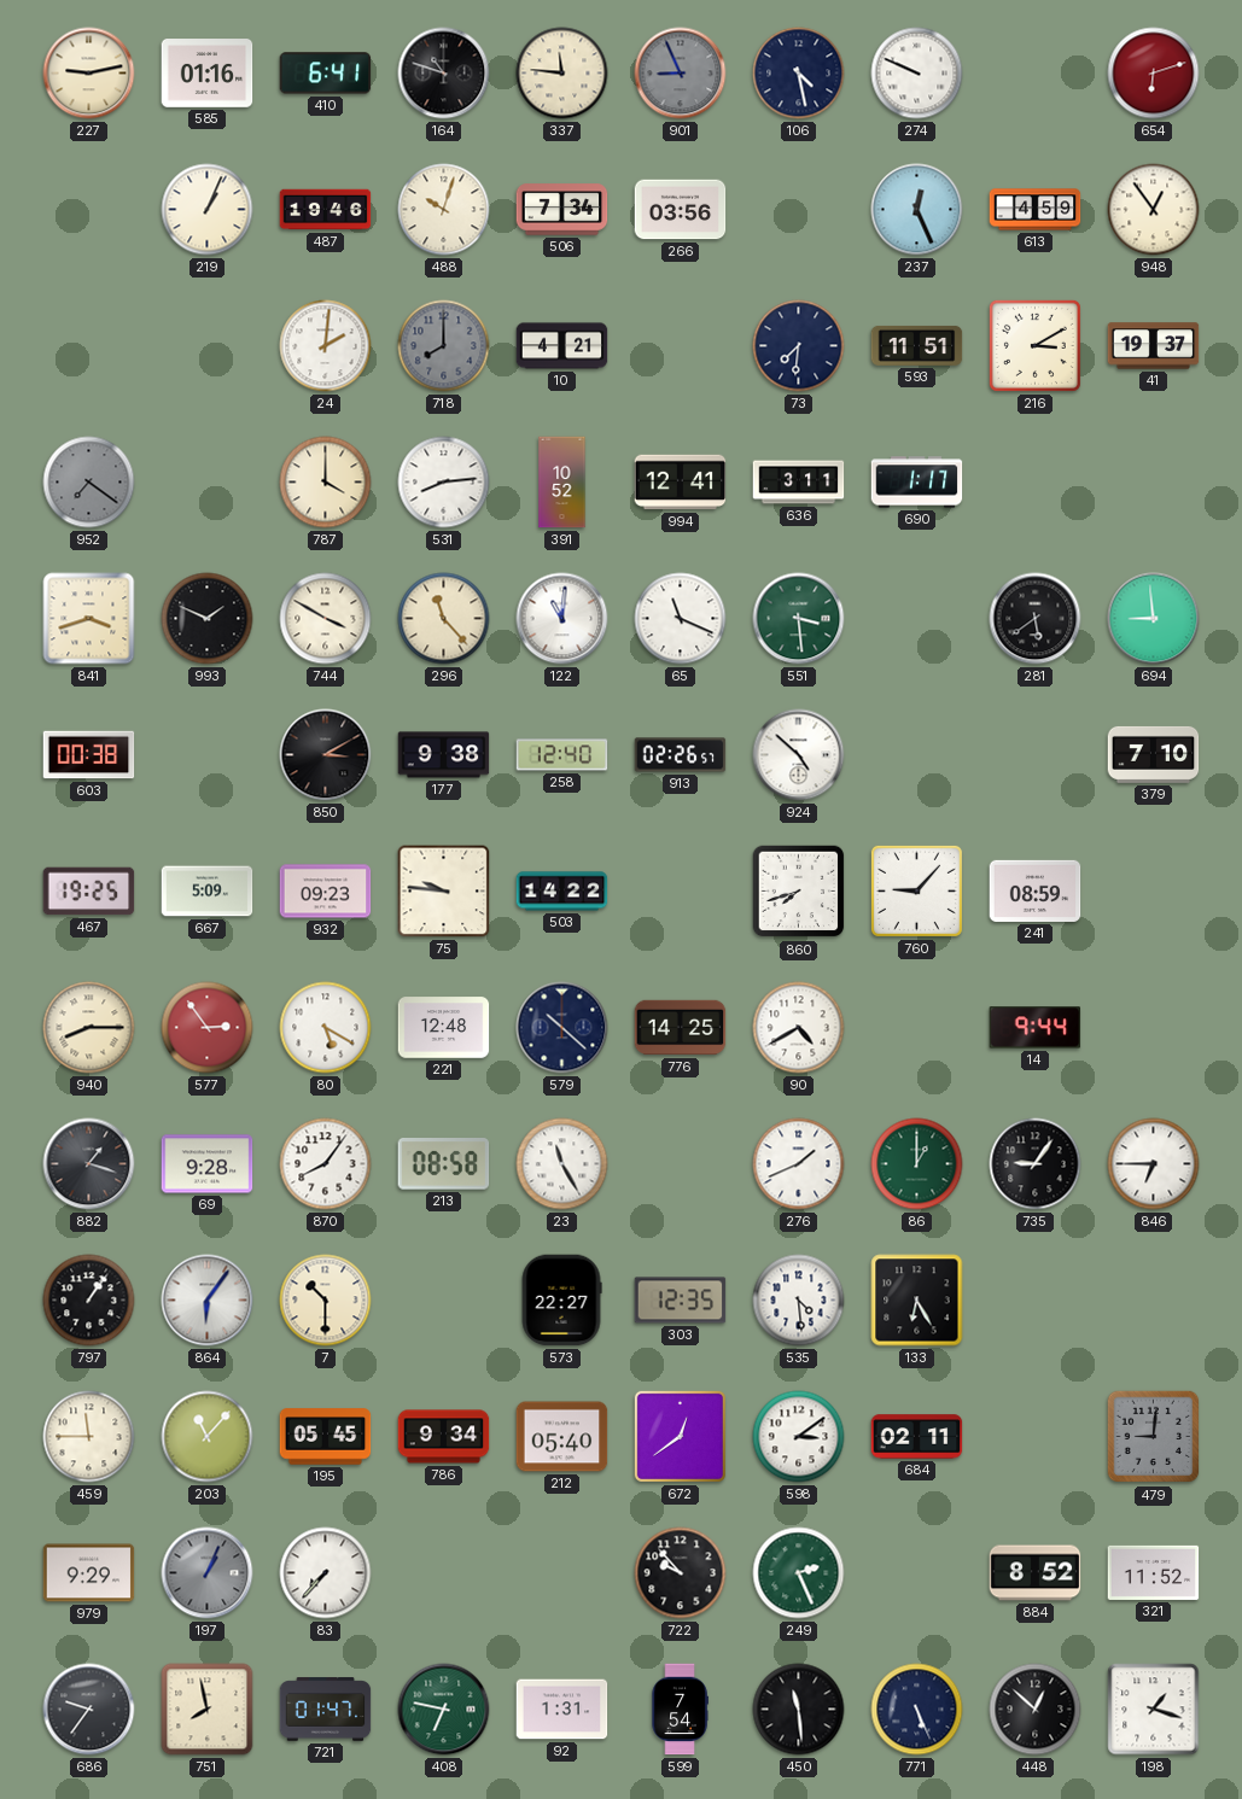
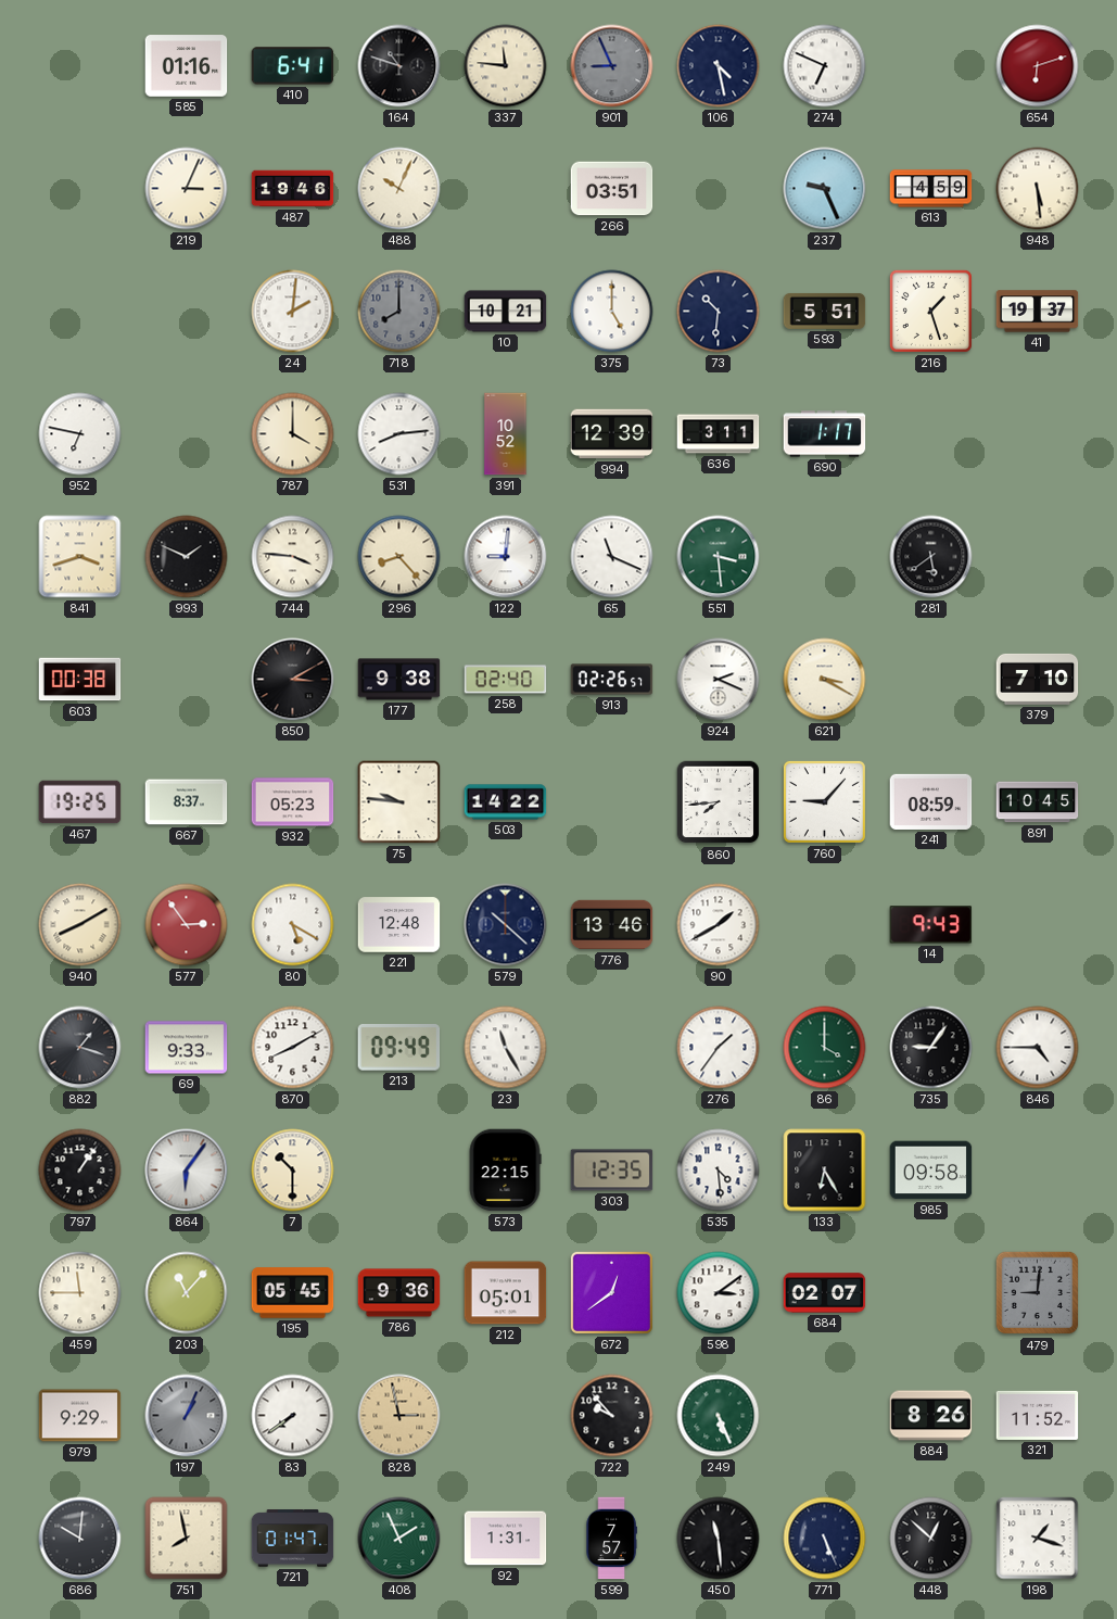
227: 9:13 -> none (89, 74)
274: 9:49 -> 6:49 (825, 66)
219: 1:04 -> 3:04 (187, 189)
488: 10:03 -> 10:04 (399, 189)
506: 7:34 -> none (562, 210)
266: 03:56 -> 03:51 (612, 189)
237: 12:26 -> 9:26 (825, 189)
948: 12:54 -> 5:29 (1038, 189)
10: 4:21 -> 10:21 (506, 312)
375: none -> 5:00 (612, 312)
73: 7:31 -> 10:31 (719, 312)
593: 11:51 -> 5:51 (825, 311)
216: 3:10 -> 1:27 (930, 311)
952: 7:21 -> 6:47 (80, 434)
952 dial: grey -> white (80, 434)
994: 12:41 -> 12:39 (612, 434)
744: 3:50 -> 3:46 (293, 557)
296: 11:23 -> 8:23 (399, 557)
122: 11:01 -> 9:01 (506, 557)
694: 8:59 -> none (1154, 619)
258: 12:40 -> 02:40 (506, 680)
924: 4:52 -> 2:19 (719, 680)
621: none -> 3:20 (825, 680)
667: 5:09 -> 8:37 (187, 802)
932: 09:23 -> 05:23 (293, 802)
860: 7:42 -> 7:44 (719, 802)
891: none -> 10:45 (1038, 802)
940: 8:15 -> 8:10 (80, 925)
776: 14:25 -> 13:46 (612, 925)
90: 4:40 -> 1:40 (719, 925)
14: 9:44 -> 9:43 (931, 925)
69: 9:28 -> 9:33 (187, 1048)
870: 8:06 -> 8:10 (293, 1048)
213: 08:58 -> 09:49 (399, 1048)
276: 1:41 -> 1:36 (719, 1048)
86: 1:00 -> 4:00 (825, 1048)
846: 6:45 -> 4:45 (1038, 1048)
573: 22:27 -> 22:15 (505, 1171)
985: none -> 09:58 (931, 1171)
786: 9:34 -> 9:36 (399, 1293)
212: 05:40 -> 05:01 (506, 1293)
684: 02:11 -> 02:07 (825, 1293)
83: 7:37 -> 7:39 (293, 1416)
828: none -> 2:58 (399, 1416)
249: 2:26 -> 5:26 (719, 1416)
884: 8:52 -> 8:26 (931, 1416)
686: 9:36 -> 10:01 (80, 1539)
408: 6:47 -> 1:56 (399, 1539)
599: 7:54 -> 7:57 (611, 1539)
